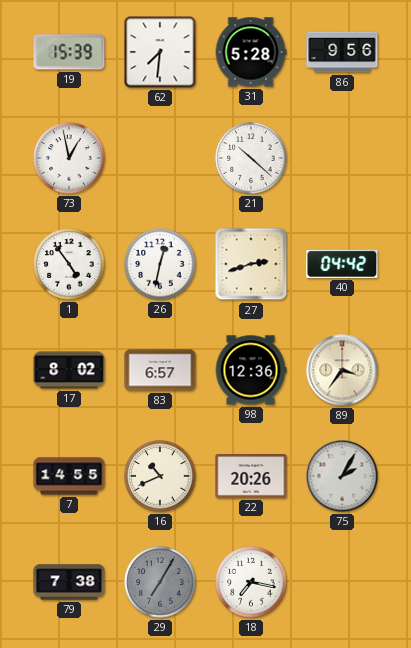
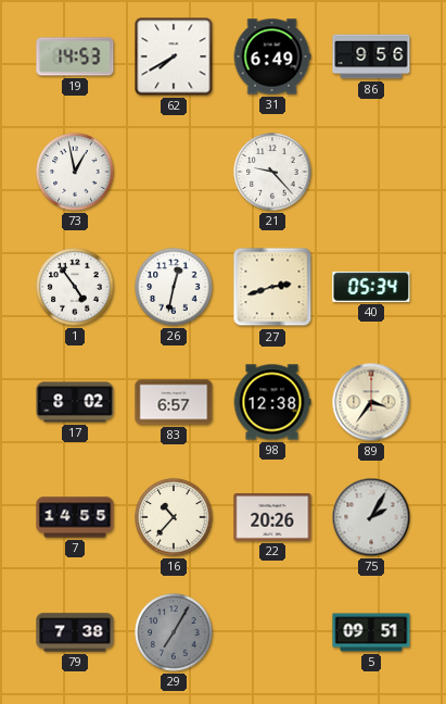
19: 15:39 -> 14:53 (75, 56)
62: 7:31 -> 7:40 (174, 56)
31: 5:28 -> 6:49 (272, 56)
21: 10:22 -> 9:23 (272, 172)
40: 04:42 -> 05:34 (371, 287)
98: 12:36 -> 12:38 (272, 402)
16: 10:41 -> 10:37 (174, 517)
18: 7:17 -> none (251, 582)
5: none -> 09:51 (371, 632)
